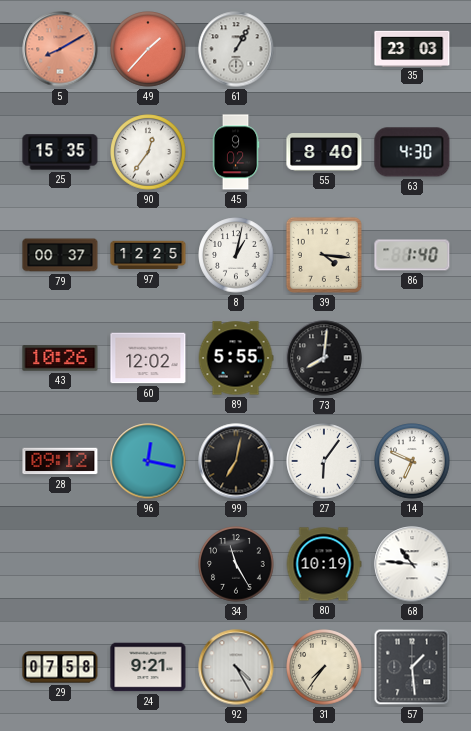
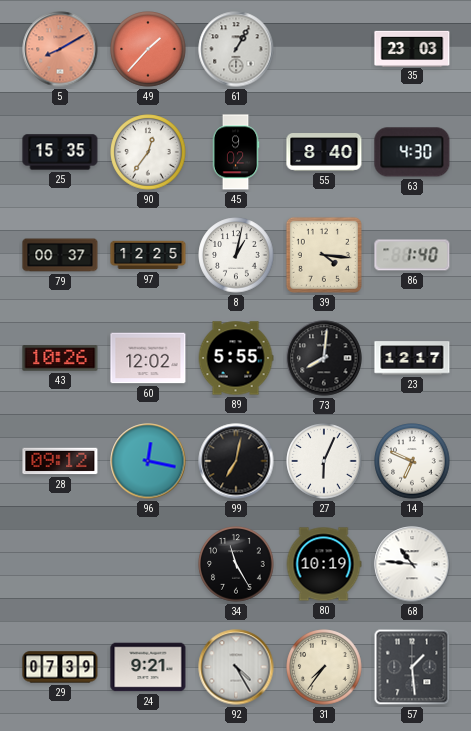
23: none -> 12:17 (412, 358)
27: 6:06 -> 6:04 (324, 461)
29: 07:58 -> 07:39 (60, 667)
